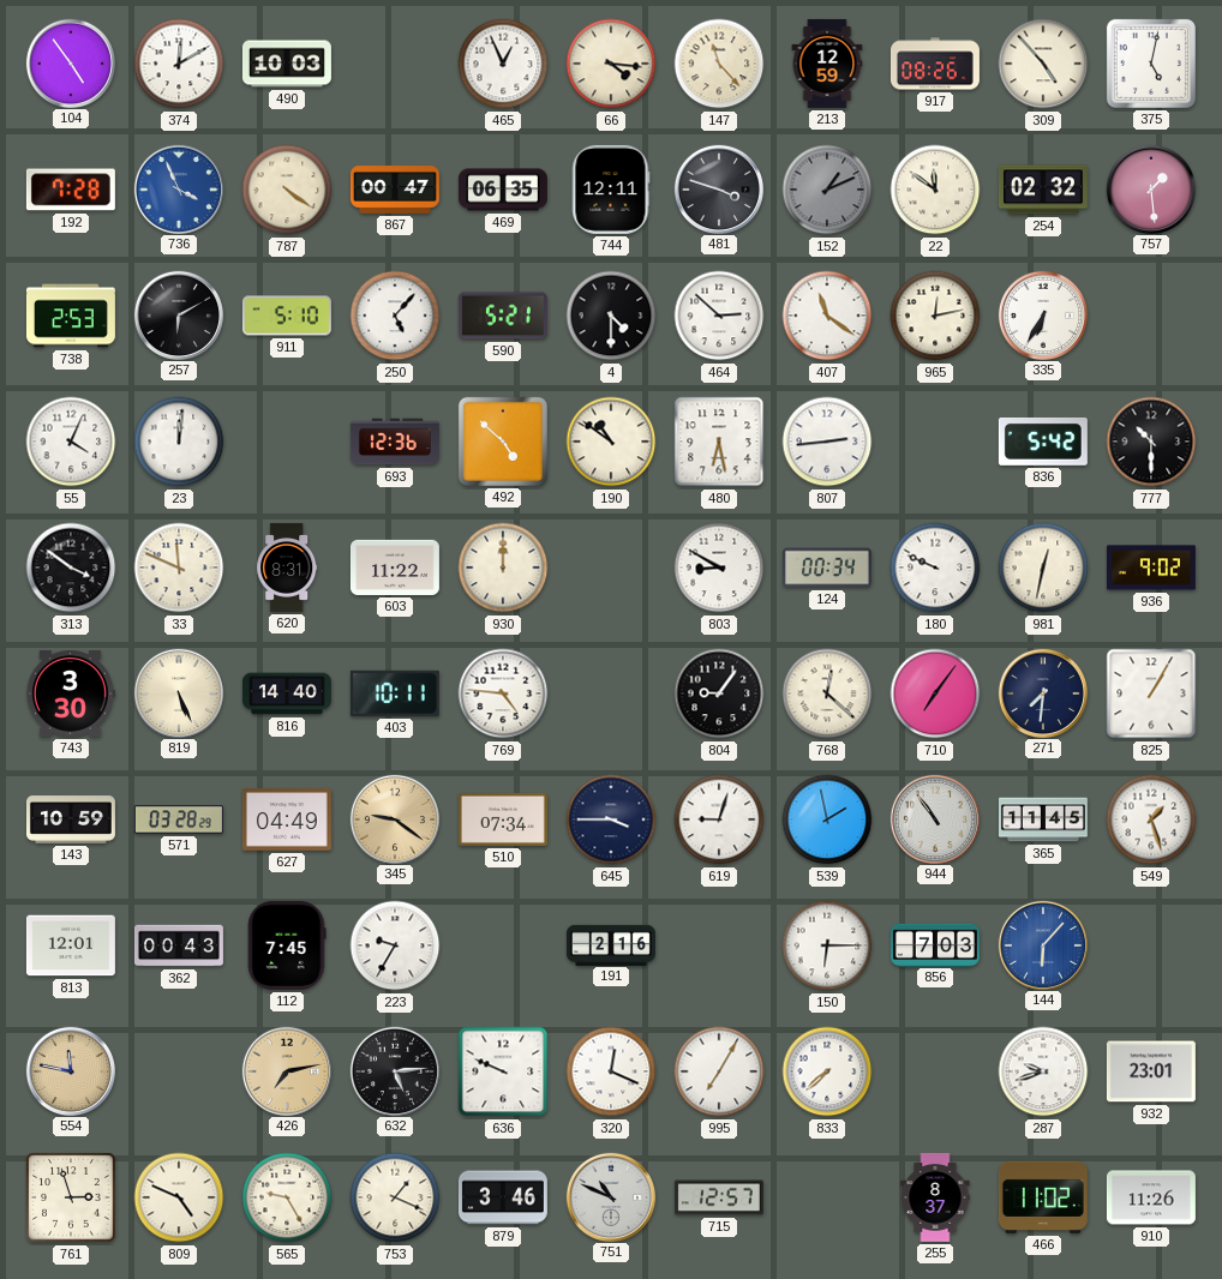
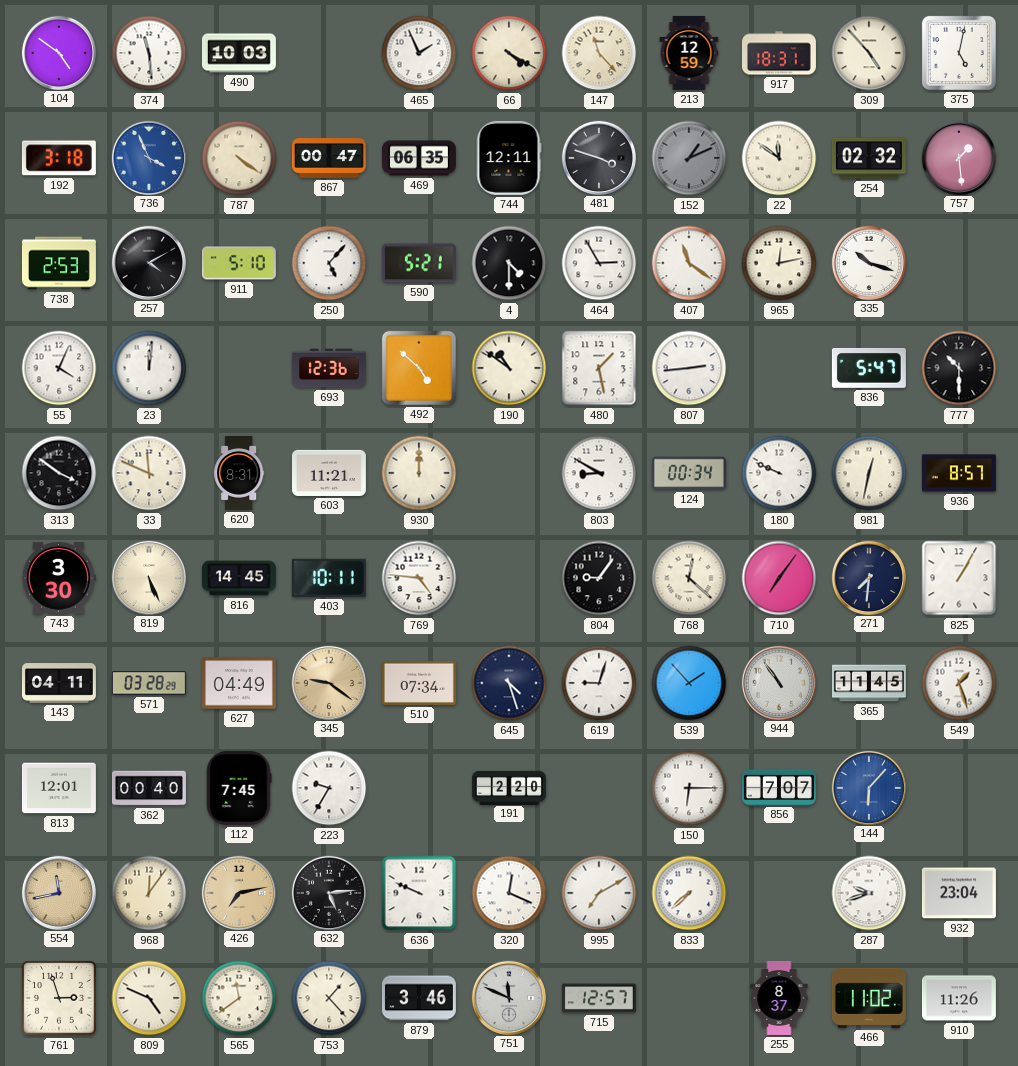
104: 4:54 -> 4:51 (58, 52)
374: 12:10 -> 11:29 (149, 53)
465: 12:56 -> 1:56 (419, 53)
66: 4:16 -> 4:20 (509, 53)
917: 08:26 -> 18:31 (779, 53)
192: 7:28 -> 3:18 (59, 158)
257: 6:10 -> 4:10 (148, 262)
464: 2:52 -> 2:55 (599, 263)
335: 6:35 -> 10:18 (868, 262)
480: 6:28 -> 1:28 (599, 368)
836: 5:42 -> 5:47 (869, 368)
603: 11:22 -> 11:21 (329, 473)
936: 9:02 -> 8:57 (959, 473)
816: 14:40 -> 14:45 (239, 578)
143: 10:59 -> 04:11 (59, 683)
645: 3:45 -> 4:27 (509, 683)
539: 1:58 -> 1:53 (689, 683)
362: 00:43 -> 00:40 (149, 788)
191: 2:16 -> 2:20 (509, 787)
856: 7:03 -> 7:07 (779, 787)
554: 11:47 -> 11:43 (58, 892)
968: none -> 12:06 (149, 893)
995: 7:05 -> 7:10 (599, 893)
932: 23:01 -> 23:04 (959, 893)
565: 9:25 -> 11:39 (239, 998)
753: 1:19 -> 1:23 (329, 998)
751: 10:49 -> 11:49 (508, 997)
